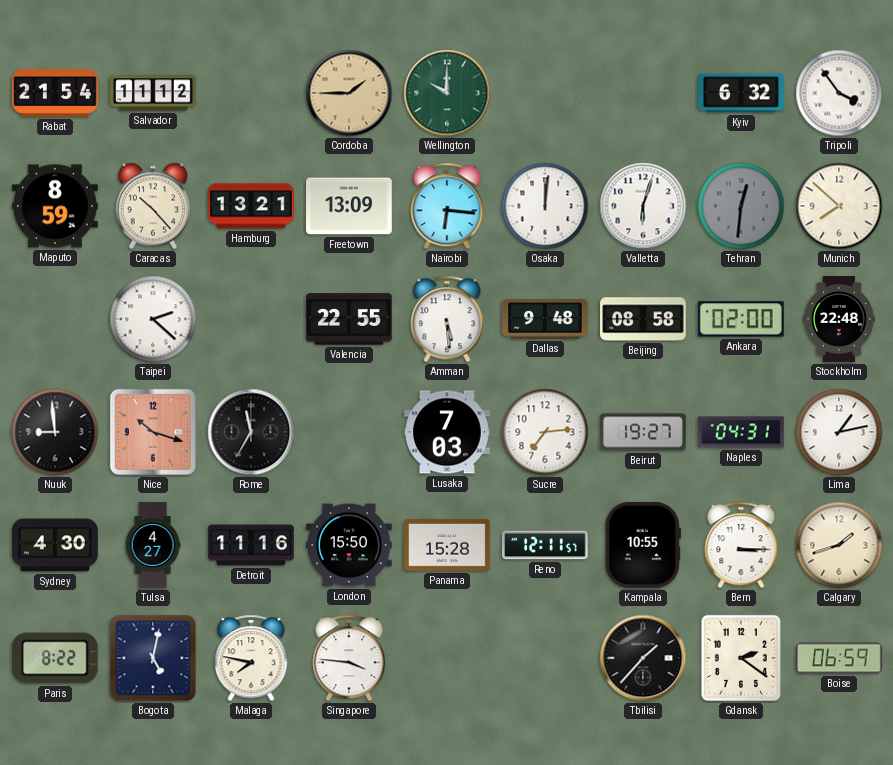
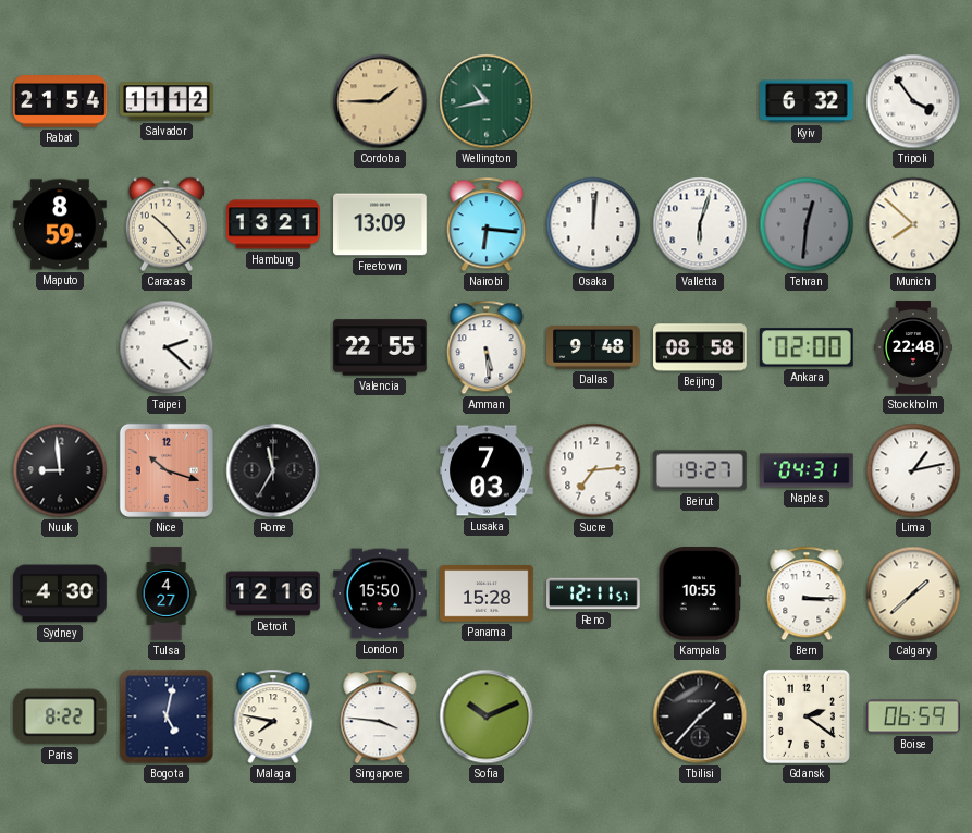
Wellington: 10:00 -> 10:43 (487, 101)
Detroit: 11:16 -> 12:16 (273, 593)
Calgary: 1:42 -> 1:38 (913, 593)
Sofia: none -> 10:11 (487, 716)
